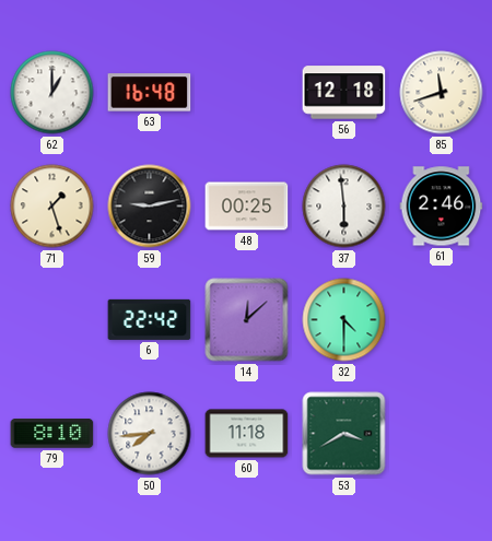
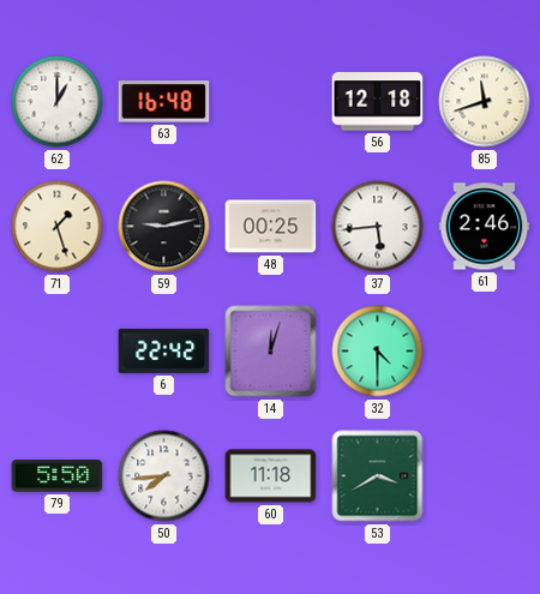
37: 5:59 -> 5:44 (378, 227)
14: 12:08 -> 12:03 (271, 352)
79: 8:10 -> 5:50 (58, 476)
